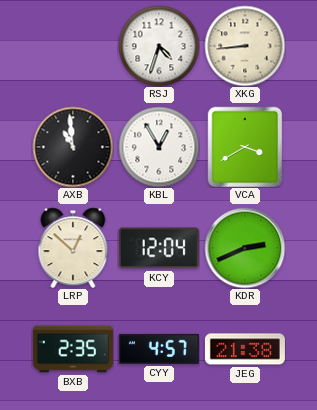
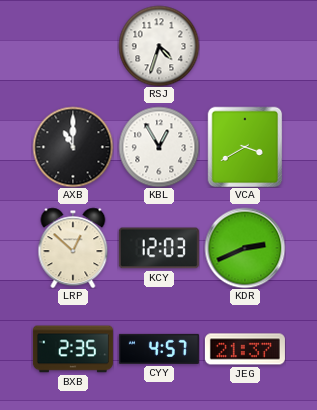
XKG: 8:44 -> none (245, 46)
AXB: 10:59 -> 11:00 (73, 147)
KCY: 12:04 -> 12:03 (159, 248)
JEG: 21:38 -> 21:37 (245, 349)
